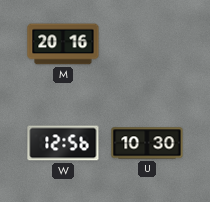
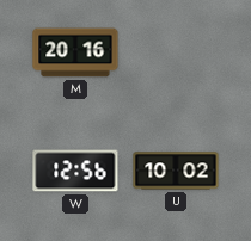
U: 10:30 -> 10:02 (176, 171)
